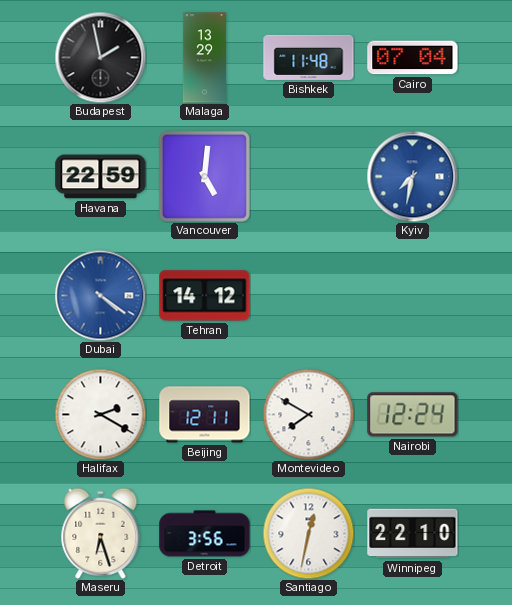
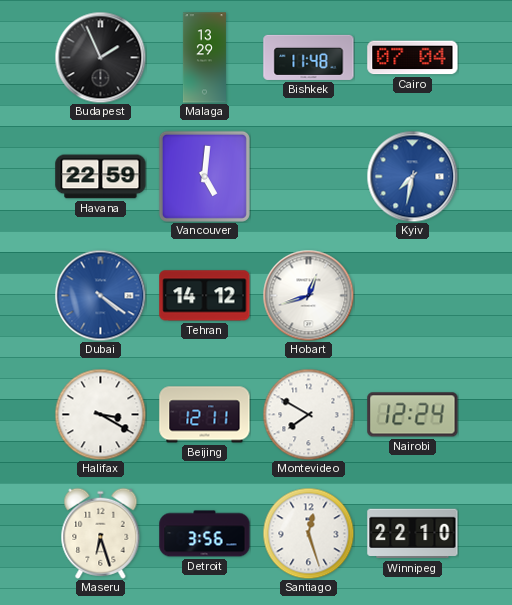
Budapest: 1:58 -> 1:56 (100, 57)
Hobart: none -> 12:42 (308, 295)
Halifax: 2:20 -> 3:20 (100, 414)
Santiago: 12:32 -> 12:27 (308, 533)
